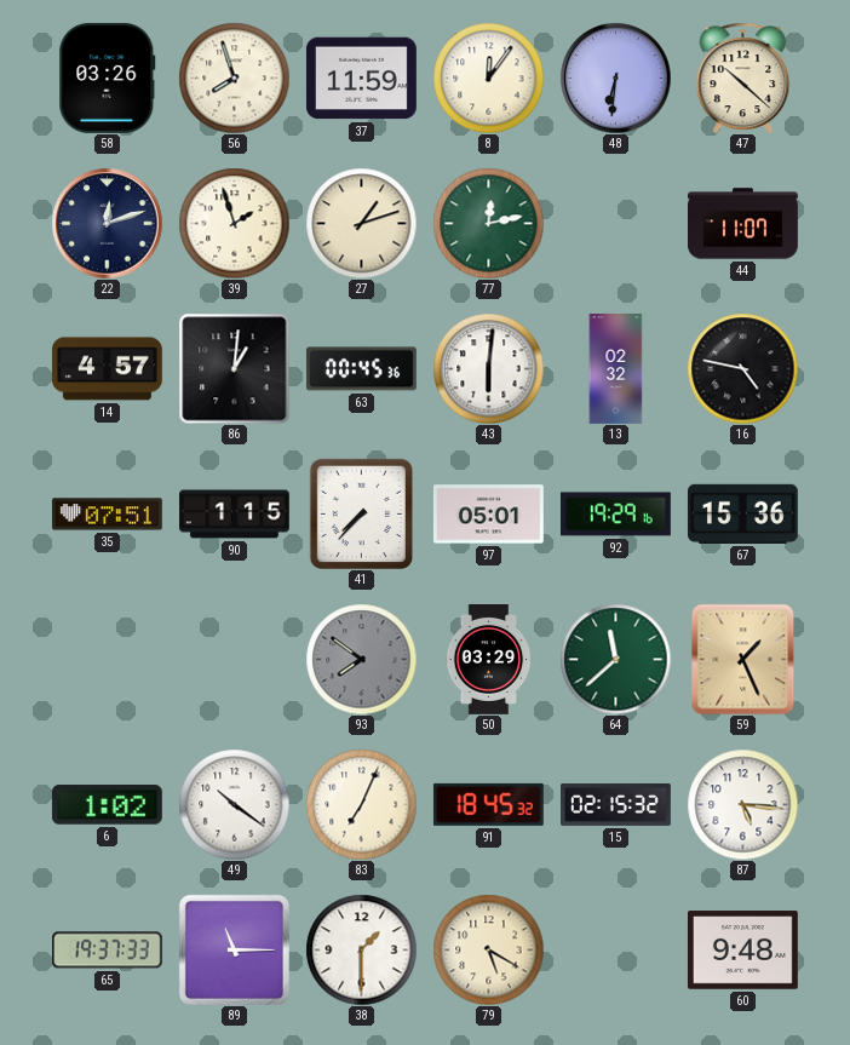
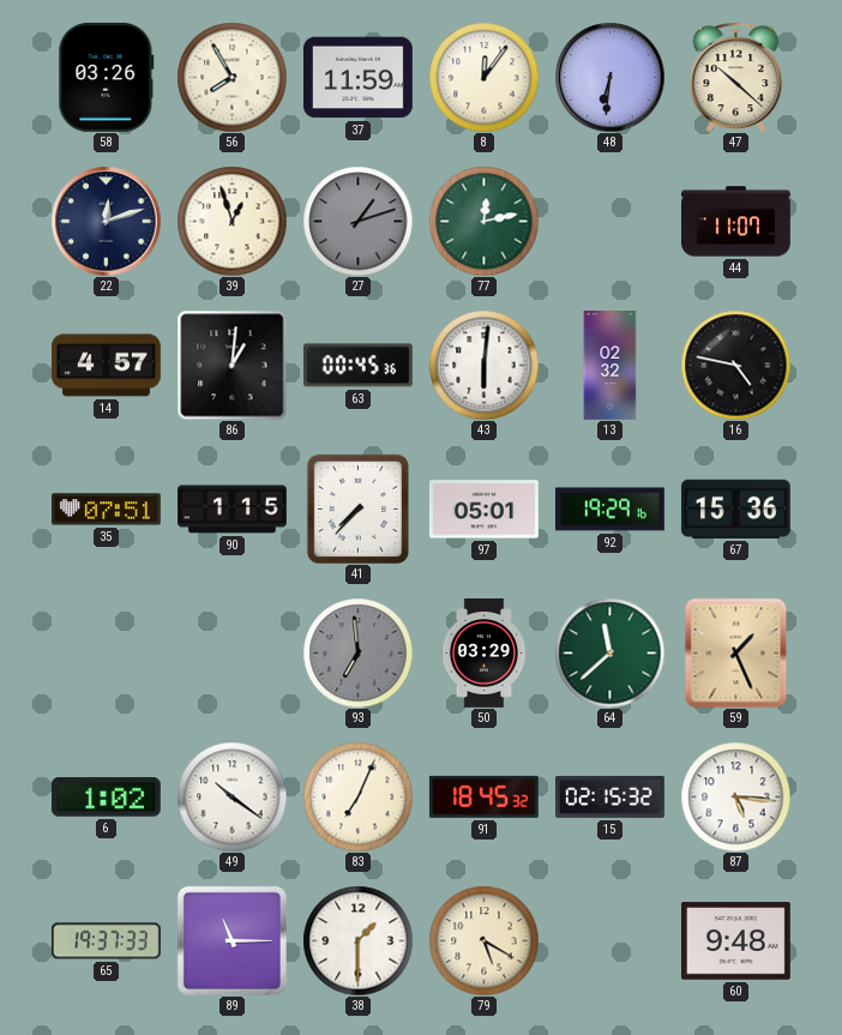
56: 7:57 -> 7:55 (231, 77)
39: 1:57 -> 12:57 (231, 221)
27 dial: cream -> grey (357, 221)
93: 7:51 -> 6:59 (357, 652)
